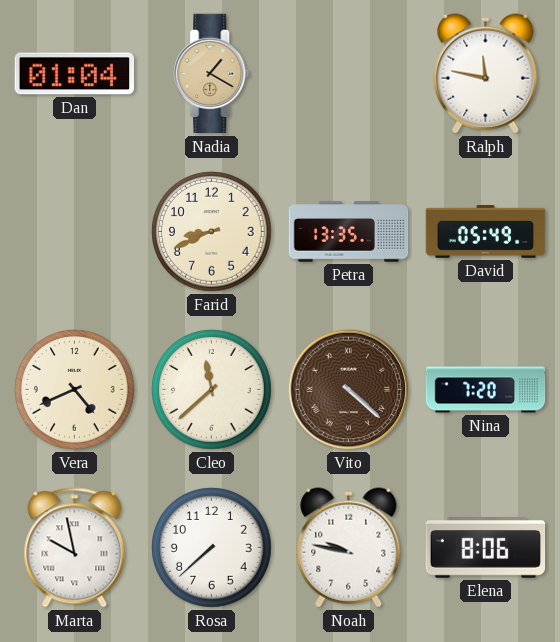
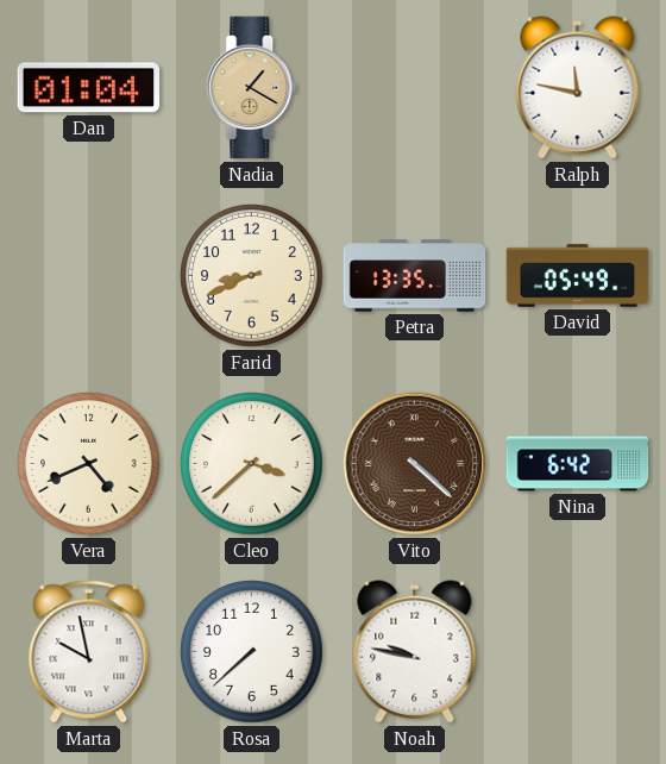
Cleo: 11:38 -> 3:38 (252, 464)
Nina: 7:20 -> 6:42 (578, 464)
Elena: 8:06 -> none (486, 548)
